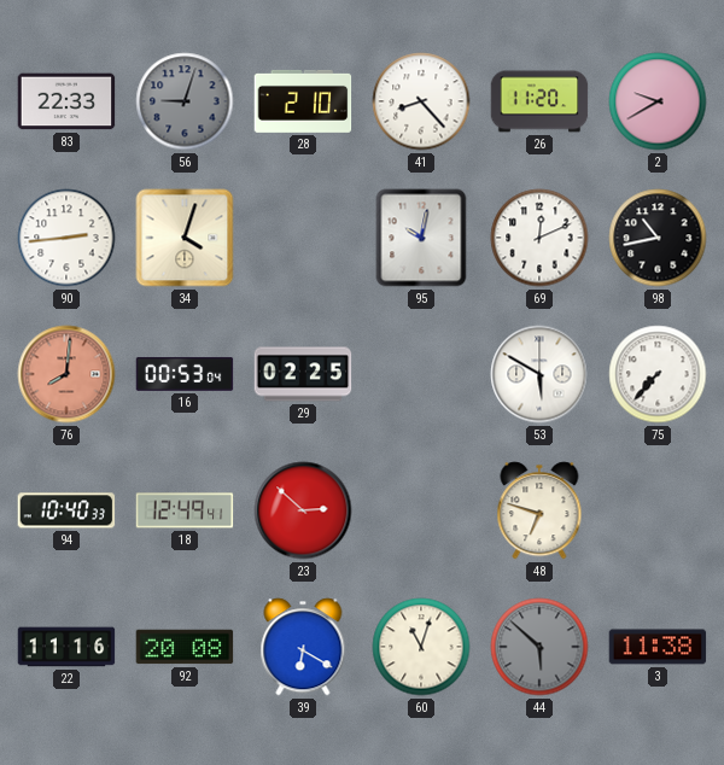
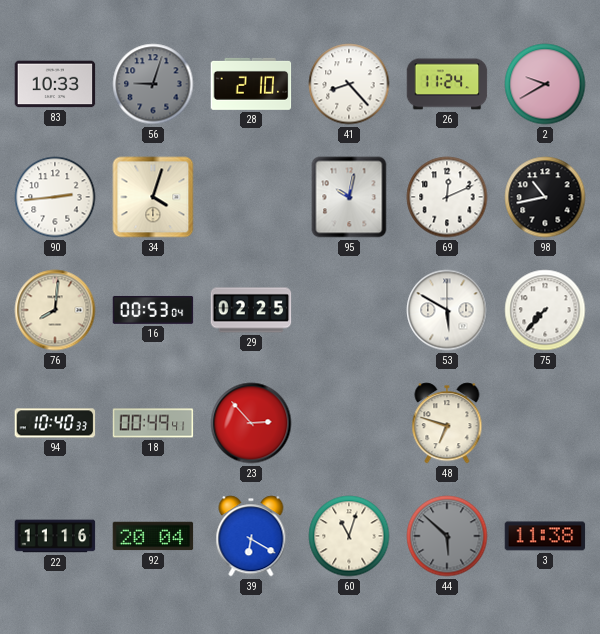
83: 22:33 -> 10:33 (55, 84)
26: 11:20 -> 11:24 (447, 84)
76 dial: salmon -> cream (55, 310)
18: 12:49 -> 00:49 (153, 423)
23: 2:52 -> 2:53 (251, 423)
92: 20:08 -> 20:04 (153, 536)
